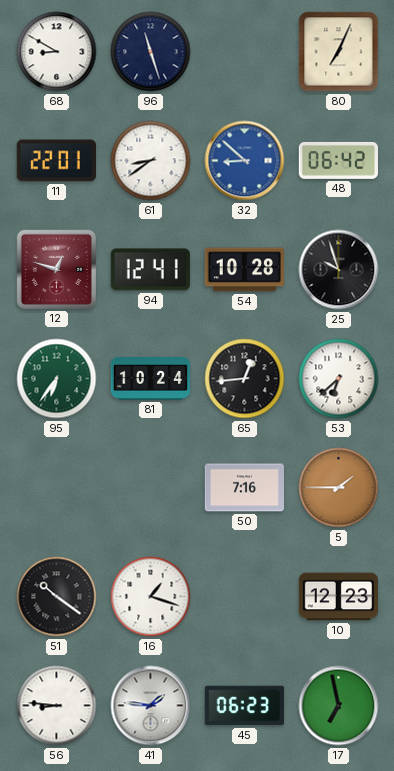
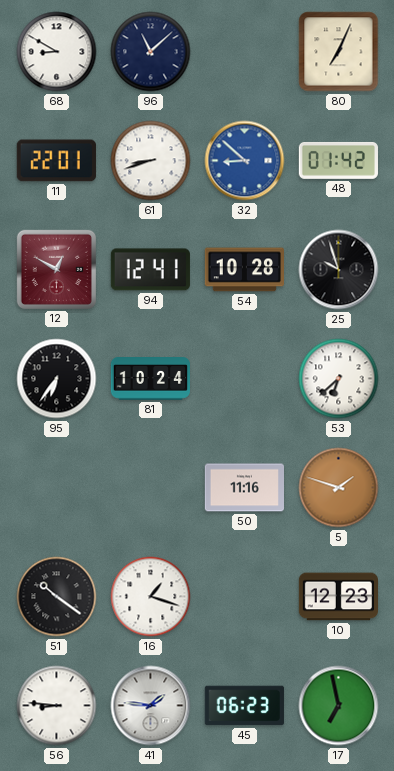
96: 11:27 -> 11:08 (151, 52)
61: 8:39 -> 8:42 (151, 161)
48: 06:42 -> 01:42 (338, 160)
12: 12:48 -> 12:50 (56, 269)
95 dial: green -> black (57, 379)
65: 12:44 -> none (245, 379)
50: 7:16 -> 11:16 (244, 488)
5: 1:45 -> 1:48 (339, 488)
